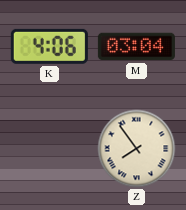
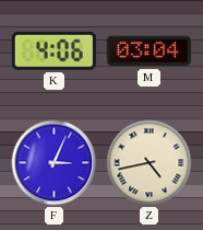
F: none -> 3:04 (55, 163)
Z: 7:54 -> 4:43 (150, 163)
